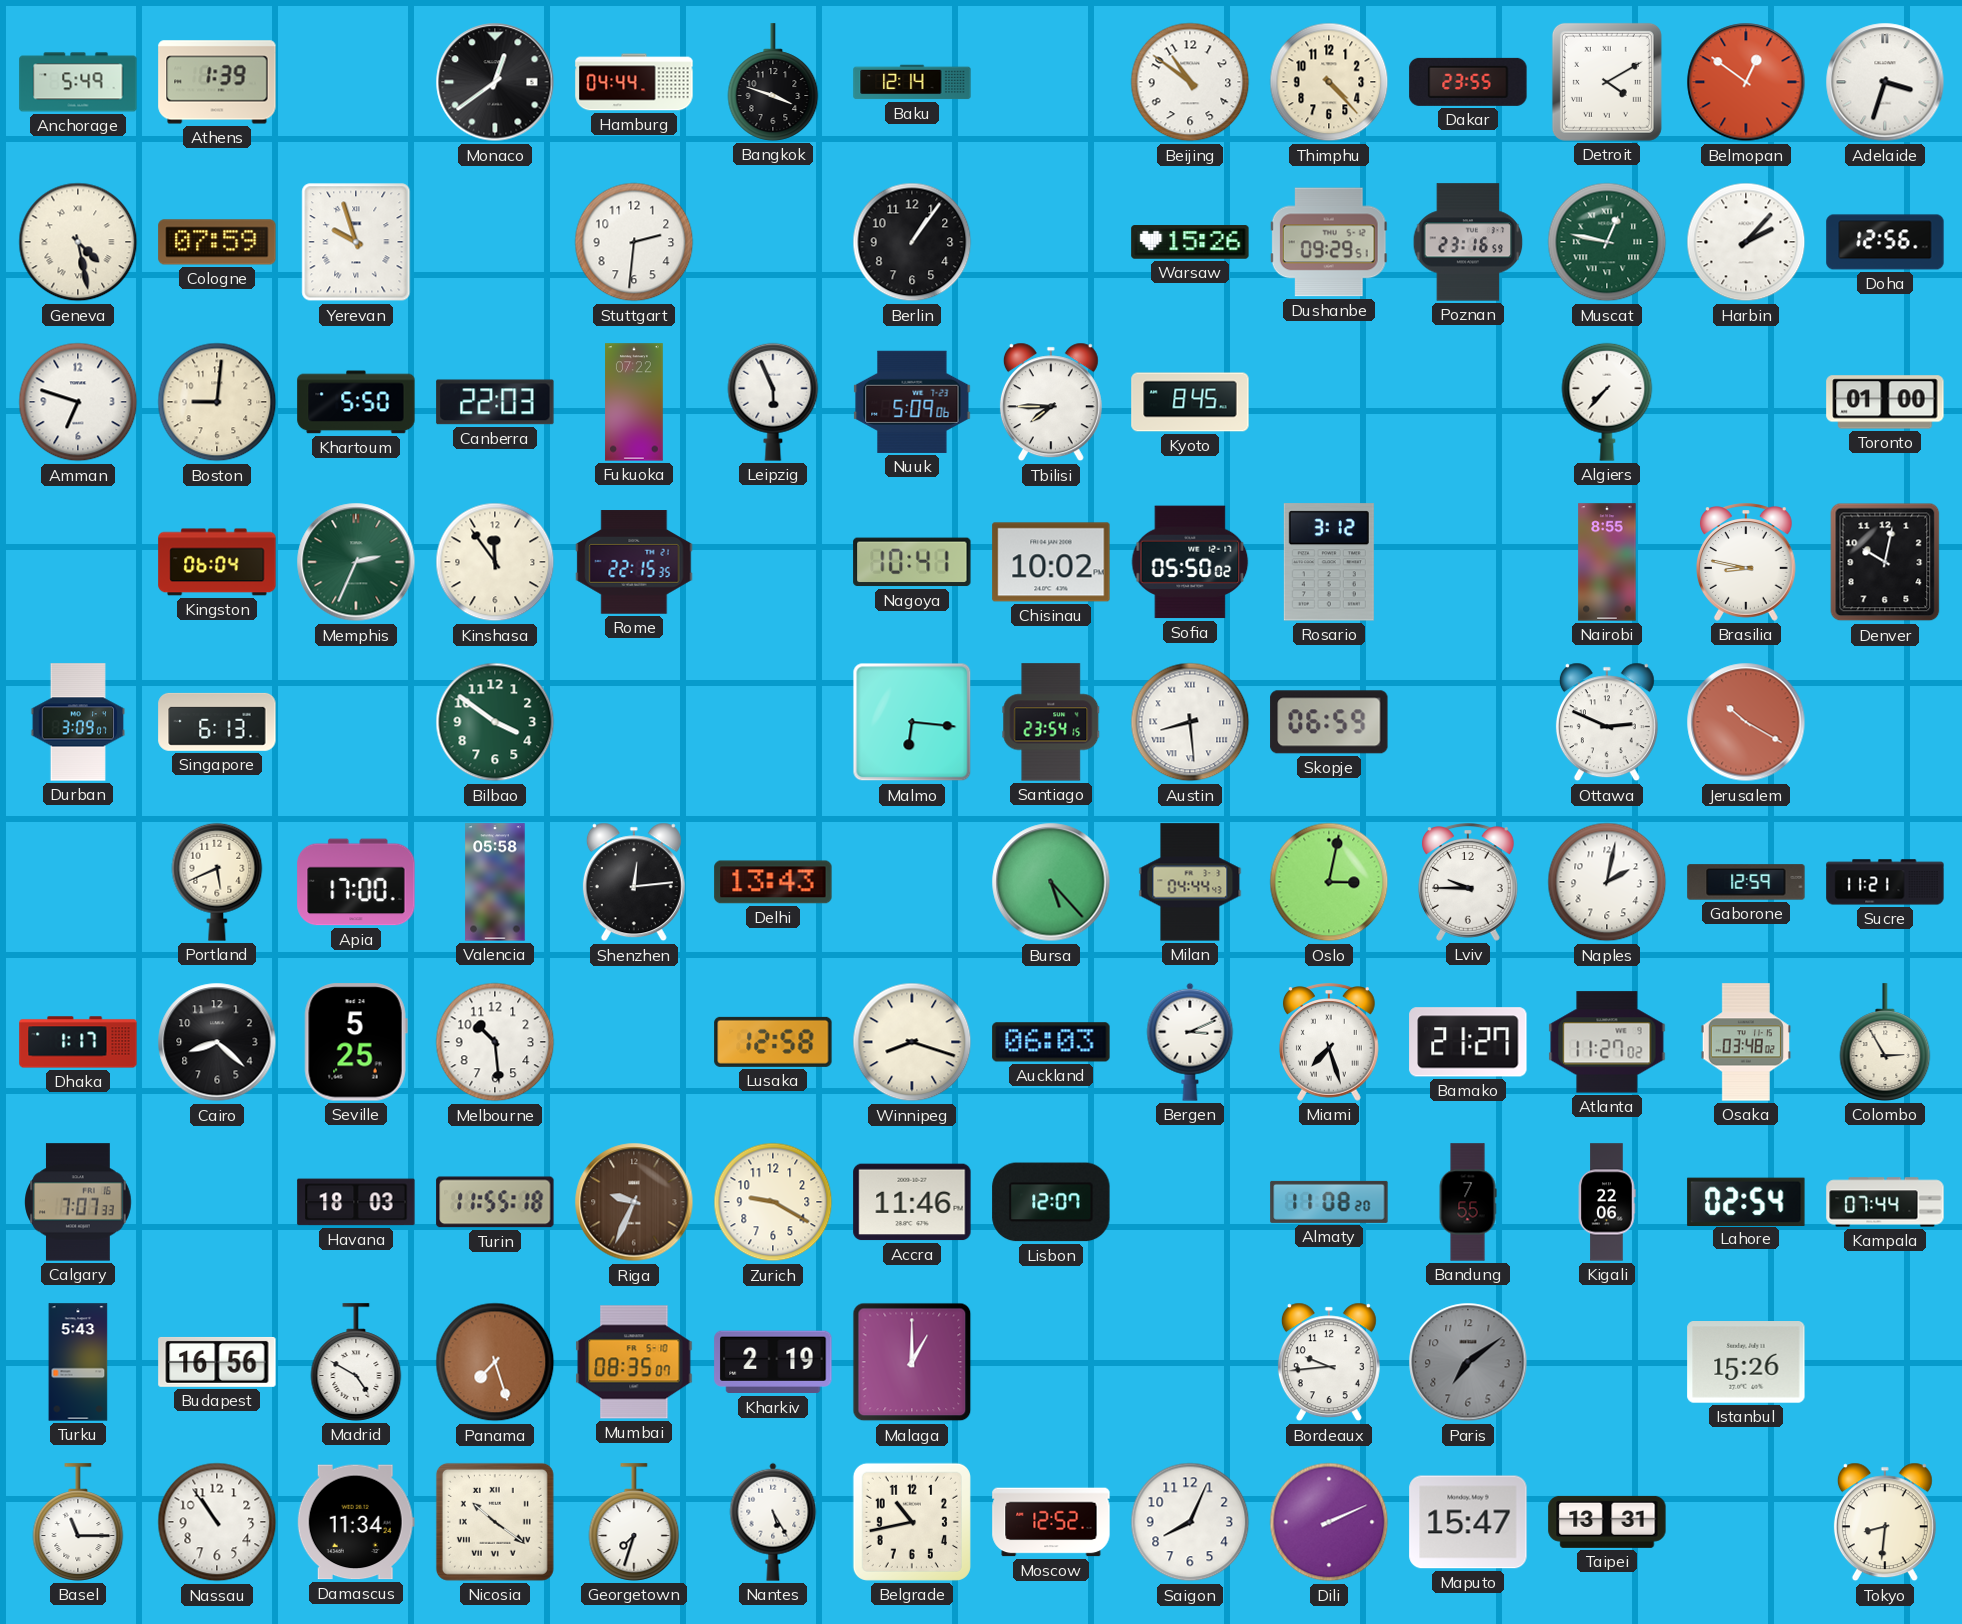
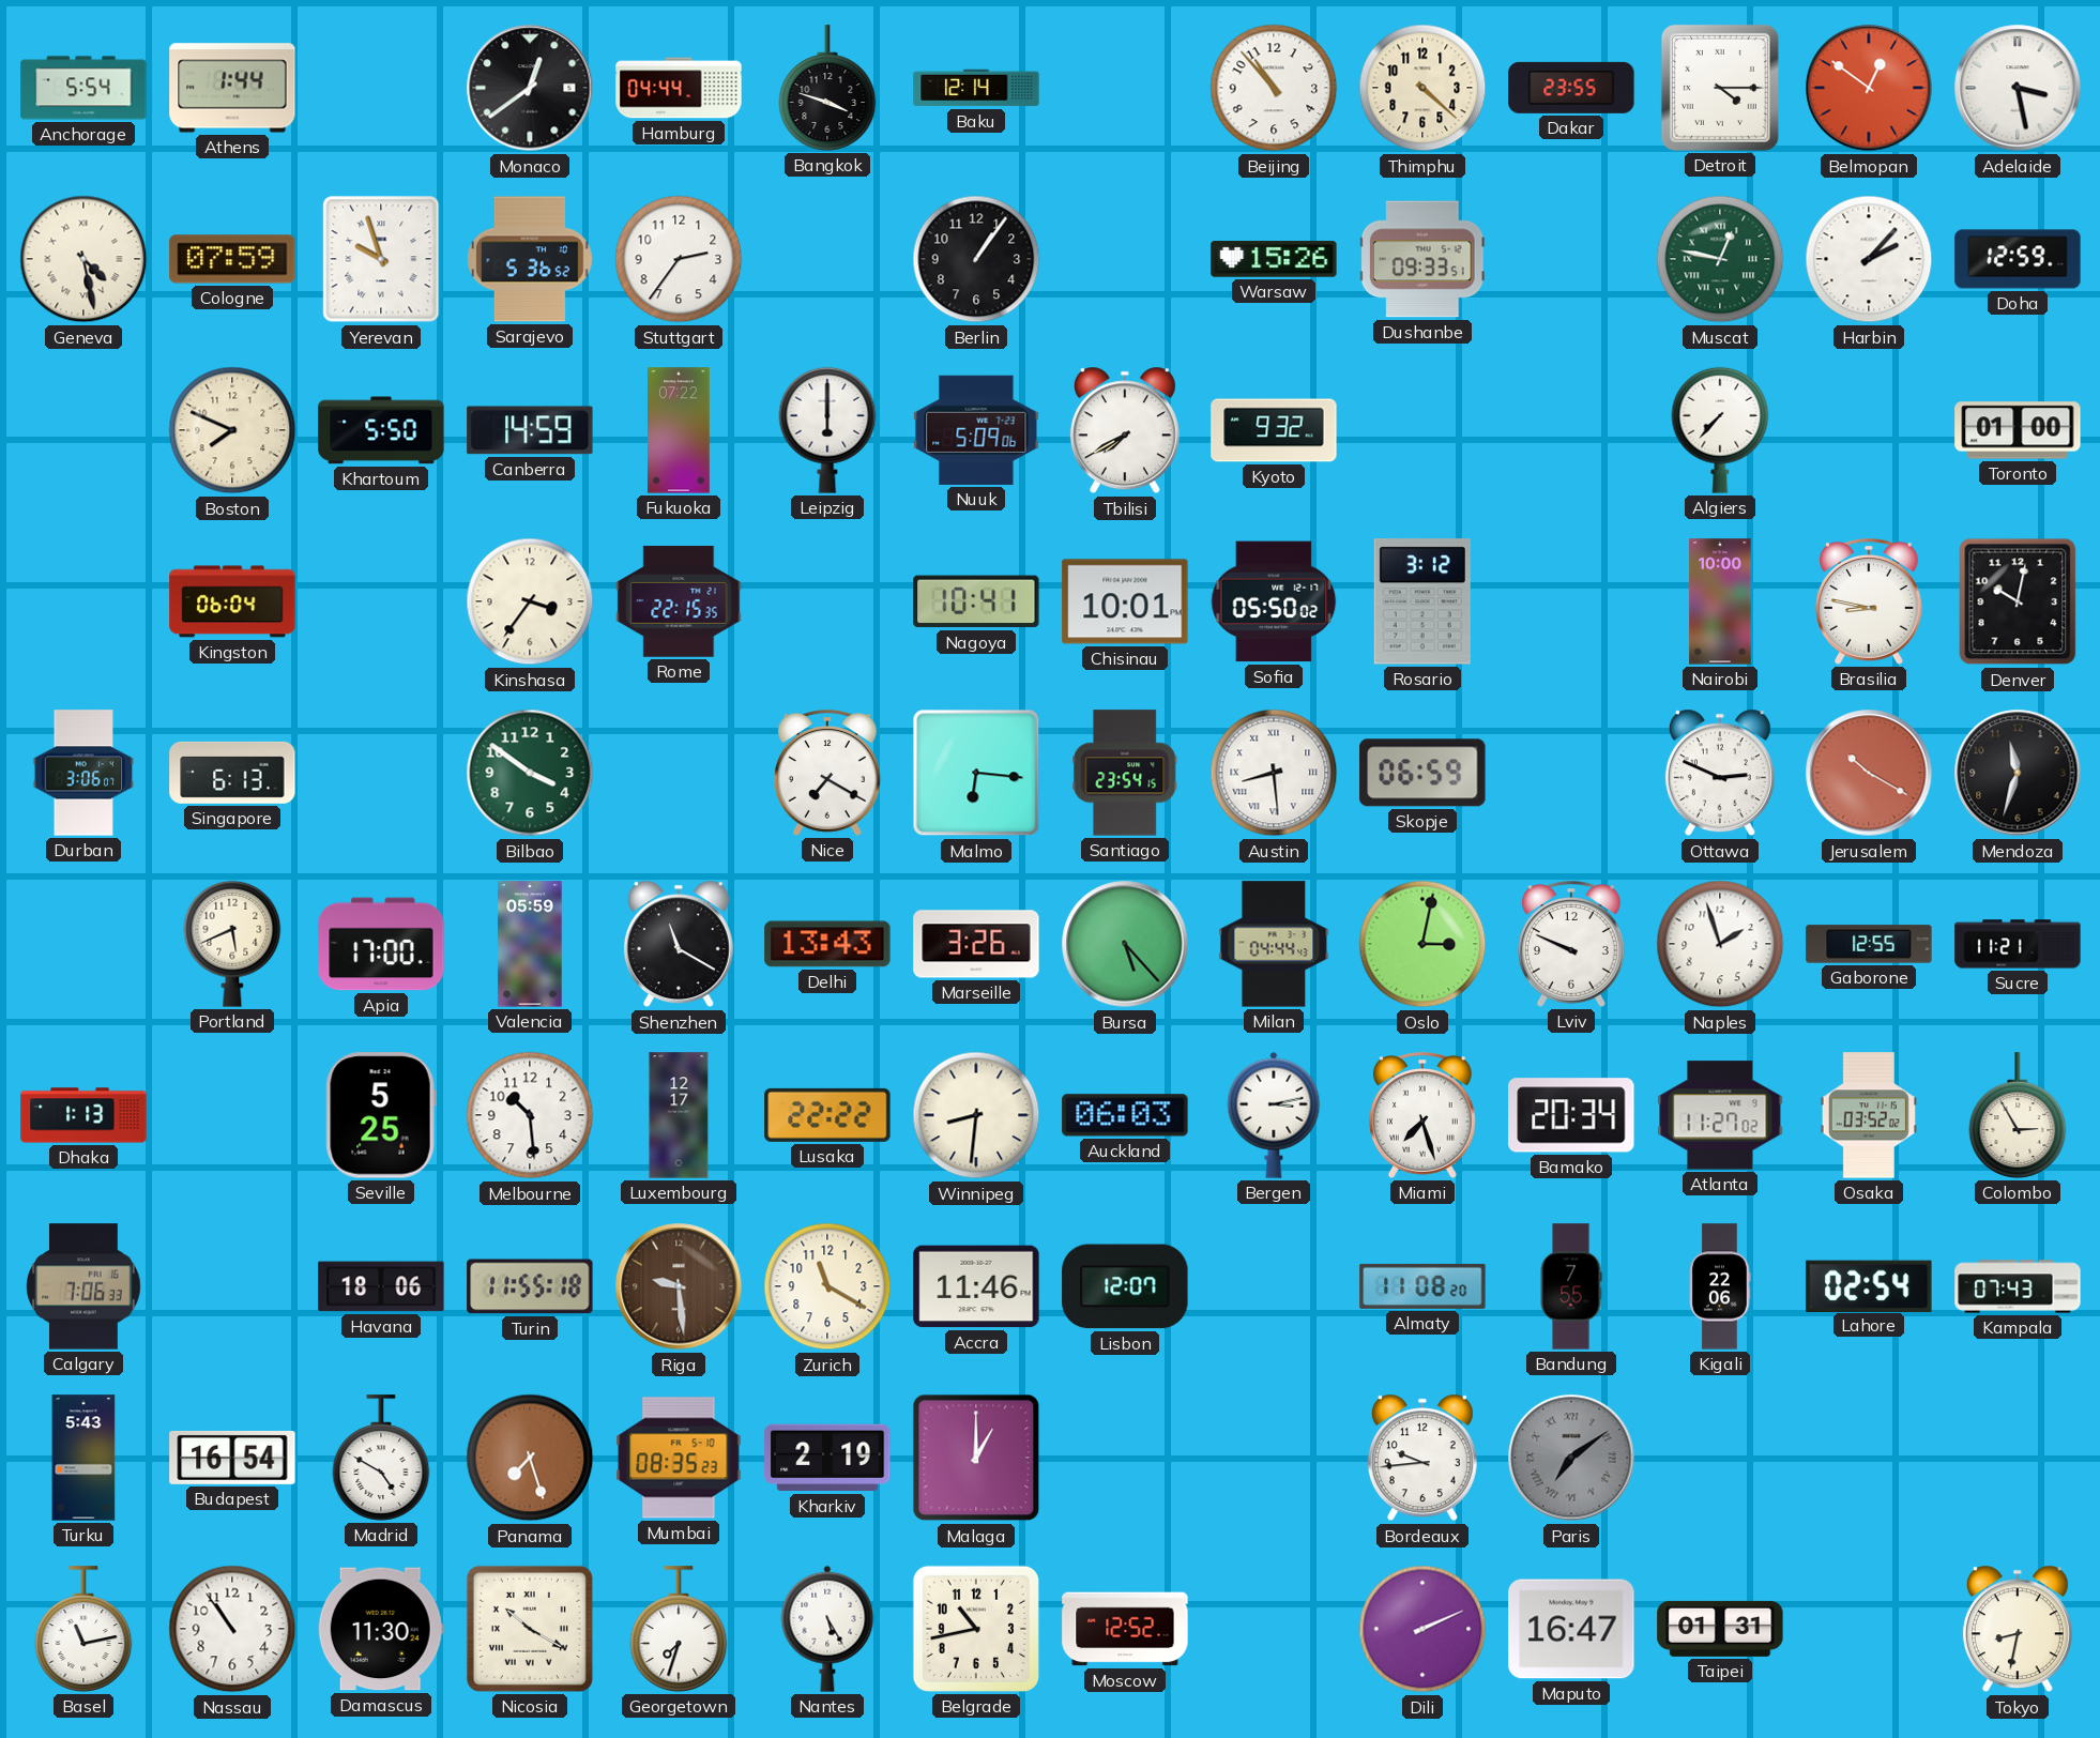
Anchorage: 5:49 -> 5:54 (83, 88)
Athens: 1:39 -> 1:44 (232, 88)
Beijing: 10:51 -> 10:53 (1274, 88)
Thimphu: 4:23 -> 4:22 (1422, 88)
Detroit: 4:10 -> 4:15 (1720, 88)
Adelaide: 3:33 -> 3:28 (2018, 88)
Sarajevo: none -> 5:36 (531, 259)
Stuttgart: 2:31 -> 2:36 (679, 259)
Dushanbe: 09:29 -> 09:33 (1422, 259)
Poznan: 23:16 -> none (1468, 242)
Doha: 12:56 -> 12:59 (2018, 259)
Amman: 6:48 -> none (78, 402)
Boston: 9:01 -> 7:49 (232, 430)
Canberra: 22:03 -> 14:59 (530, 430)
Leipzig: 5:56 -> 6:00 (827, 430)
Tbilisi: 7:45 -> 7:40 (1125, 430)
Kyoto: 8:45 -> 9:32 (1274, 430)
Memphis: 2:34 -> none (356, 562)
Kinshasa: 11:54 -> 3:36 (530, 601)
Chisinau: 10:02 -> 10:01 (1125, 601)
Nairobi: 8:55 -> 10:00 (1720, 601)
Durban: 3:09 -> 3:06 (83, 773)
Nice: none -> 7:20 (828, 773)
Mendoza: none -> 11:33 (2018, 773)
Valencia: 05:58 -> 05:59 (530, 944)
Shenzhen: 12:14 -> 11:20 (679, 944)
Marseille: none -> 3:26 (976, 944)
Lviv: 9:45 -> 9:49 (1572, 944)
Naples: 2:02 -> 1:57 (1720, 944)
Gaborone: 12:59 -> 12:55 (1869, 944)
Dhaka: 1:17 -> 1:13 (83, 1115)
Cairo: 8:22 -> none (217, 1042)
Luxembourg: none -> 12:17 (679, 1115)
Lusaka: 12:58 -> 22:22 (827, 1115)
Winnipeg: 8:18 -> 8:31 (976, 1115)
Bergen: 3:11 -> 3:13 (1274, 1115)
Bamako: 21:27 -> 20:34 (1571, 1115)
Osaka: 03:48 -> 03:52 (1869, 1115)
Calgary: 7:07 -> 7:06 (83, 1286)
Havana: 18:03 -> 18:06 (381, 1286)
Riga: 9:34 -> 9:29 (679, 1286)
Zurich: 9:20 -> 11:20 (827, 1286)
Kampala: 07:44 -> 07:43 (2018, 1286)
Budapest: 16:56 -> 16:54 (232, 1458)
Mumbai: 08:35:07 -> 08:35:23 (679, 1458)
Paris numerals: Arabic -> Roman (1571, 1458)
Istanbul: 15:26 -> none (1746, 1363)
Basel: 11:15 -> 11:13 (83, 1629)
Damascus: 11:34 -> 11:30 (381, 1629)
Nicosia: 10:21 -> 10:20 (530, 1629)
Saigon: 8:04 -> none (1190, 1522)
Maputo: 15:47 -> 16:47 (1571, 1629)
Taipei: 13:31 -> 01:31 (1720, 1629)
Tokyo: 8:31 -> 8:32 (2018, 1629)
